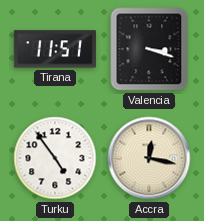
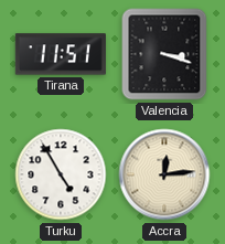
Turku: 4:54 -> 4:55 (61, 174)
Accra: 12:17 -> 12:14 (164, 174)
